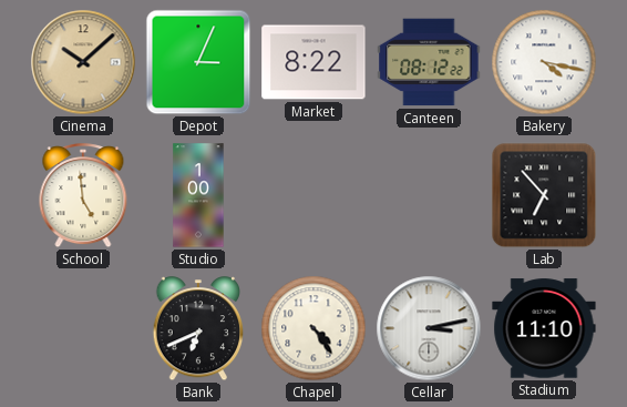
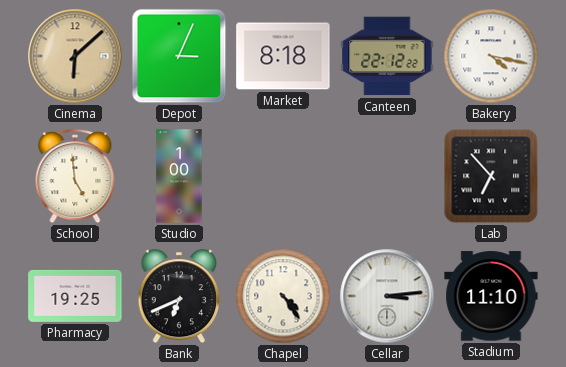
Cinema: 10:08 -> 6:08 (75, 56)
Market: 8:22 -> 8:18 (283, 56)
Canteen: 08:12 -> 22:12 (387, 56)
Pharmacy: none -> 19:25 (75, 296)
Cellar: 3:13 -> 3:14 (387, 296)
